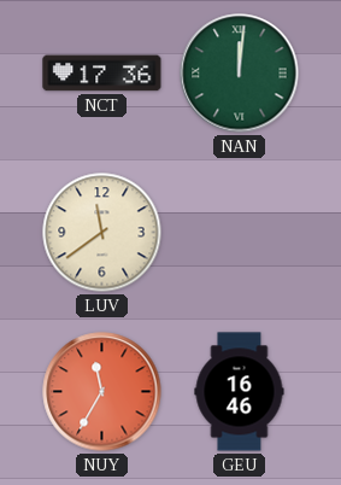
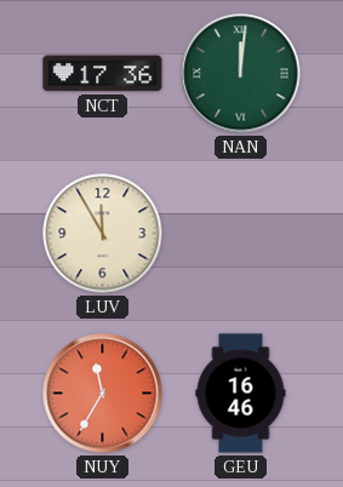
LUV: 11:39 -> 11:55 (103, 234)
